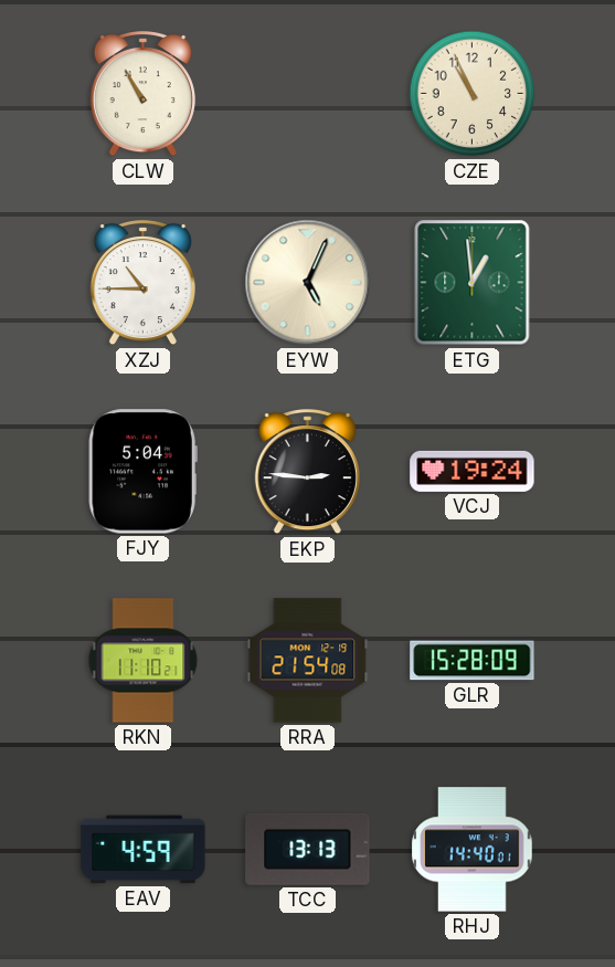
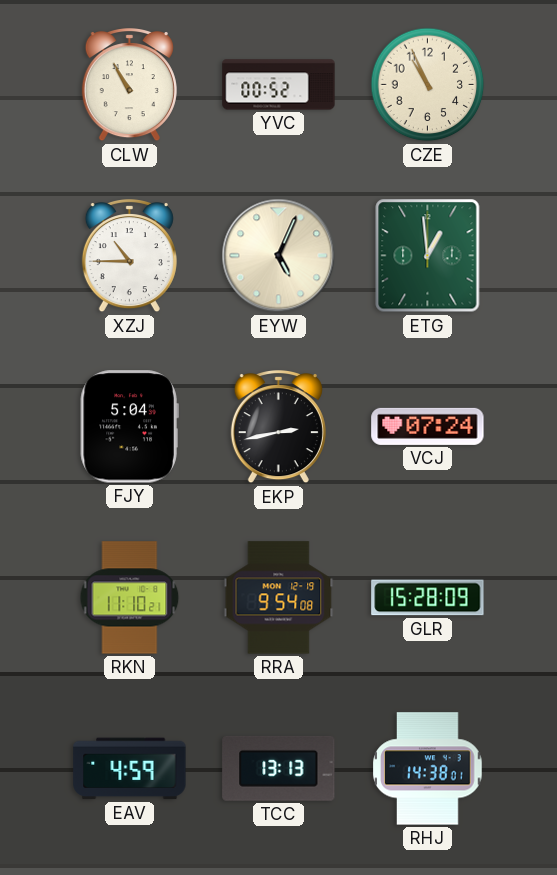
YVC: none -> 00:52 (279, 85)
EKP: 2:46 -> 2:43 (278, 428)
VCJ: 19:24 -> 07:24 (428, 426)
RRA: 21:54 -> 9:54 (279, 598)
RHJ: 14:40 -> 14:38 (428, 769)
